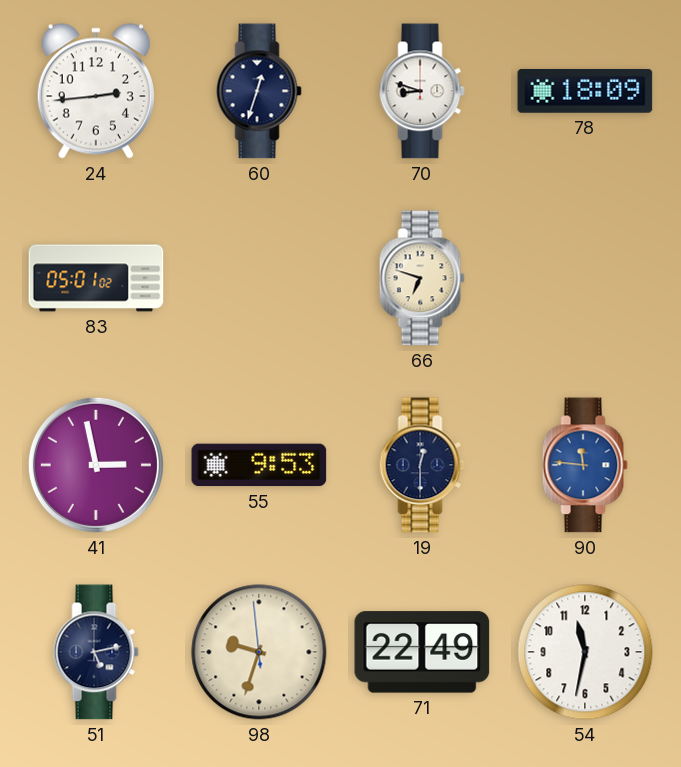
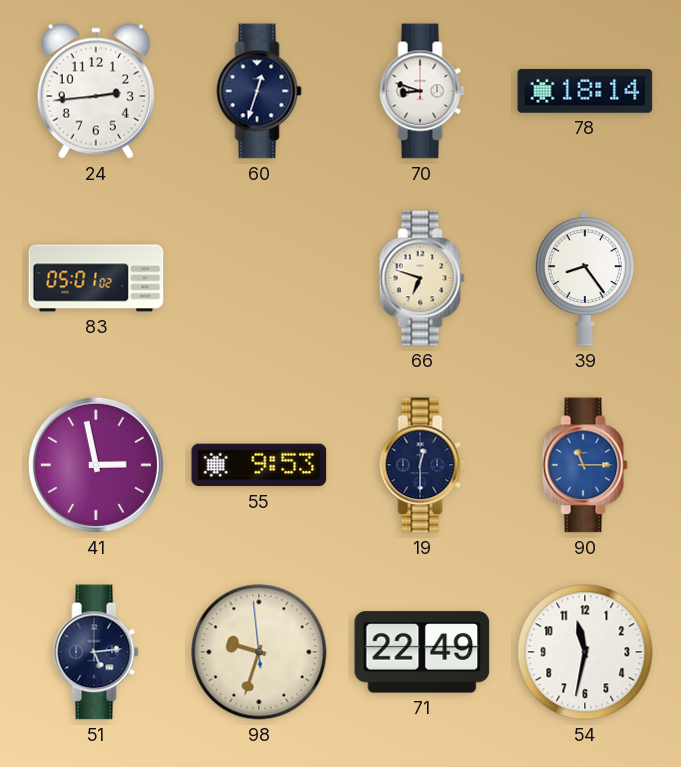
78: 18:09 -> 18:14 (585, 91)
39: none -> 8:24 (585, 278)
90: 11:46 -> 11:15 (585, 465)
51: 5:13 -> 5:14 (96, 652)
